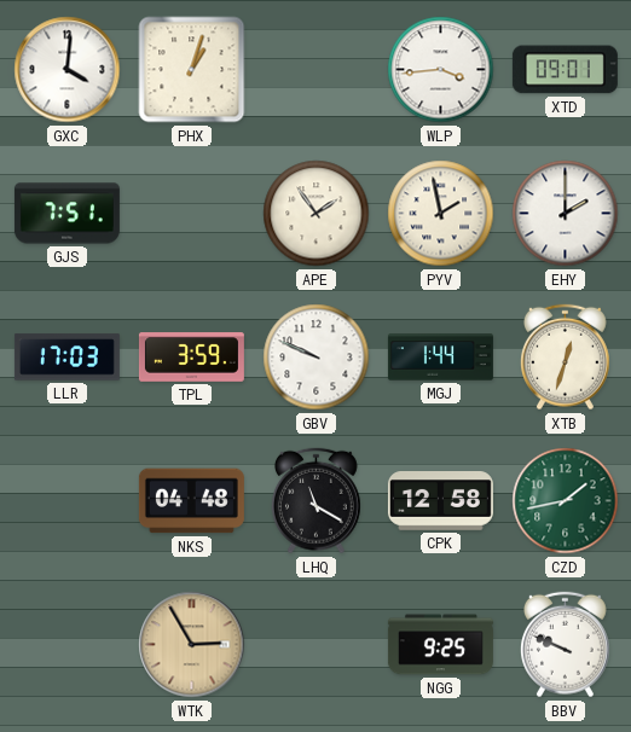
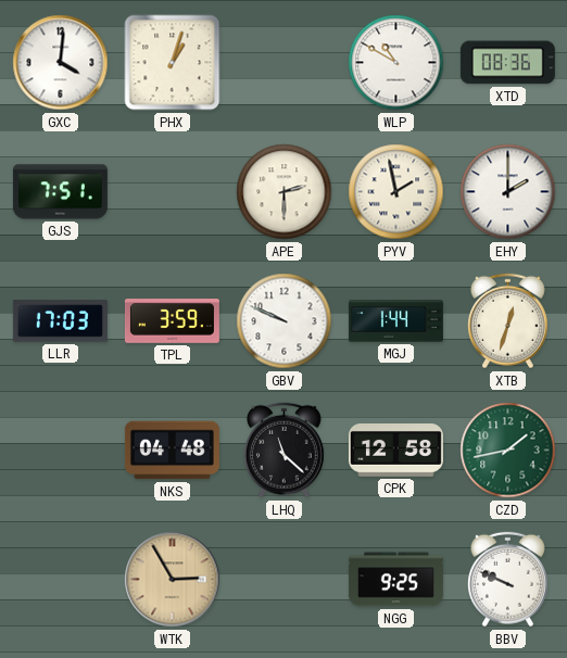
WLP: 3:44 -> 10:50 (396, 63)
XTD: 09:01 -> 08:36 (507, 63)
APE: 1:54 -> 2:30 (285, 192)
LHQ: 11:20 -> 11:22 (283, 451)
